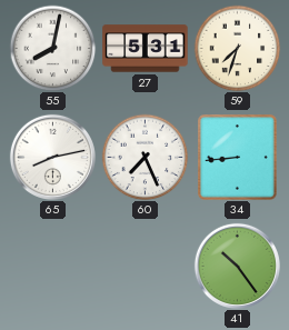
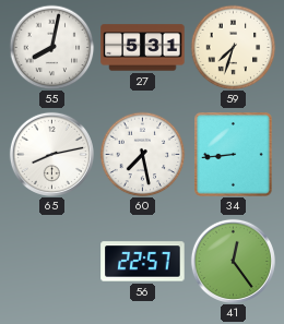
60: 7:26 -> 7:28 (142, 154)
56: none -> 22:57 (143, 262)
41: 10:24 -> 12:24 (233, 261)
